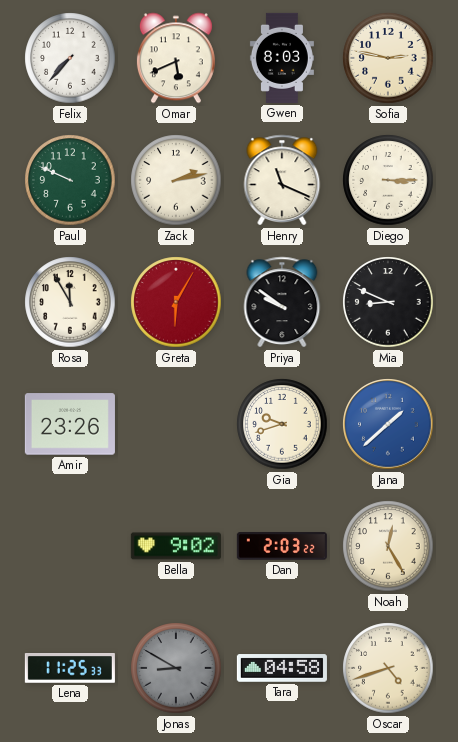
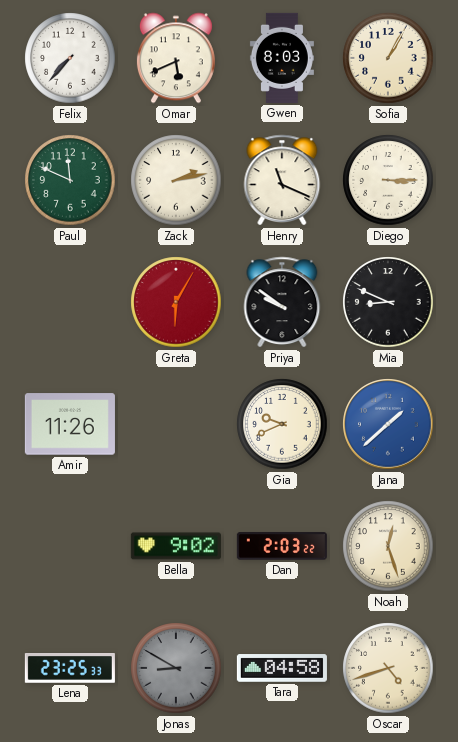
Sofia: 2:47 -> 1:05 (388, 58)
Paul: 9:49 -> 11:49 (70, 180)
Rosa: 11:55 -> none (70, 302)
Amir: 23:26 -> 11:26 (70, 424)
Gia: 9:42 -> 9:41 (282, 424)
Noah: 12:25 -> 12:27 (388, 546)
Lena: 11:25 -> 23:25 (70, 669)
